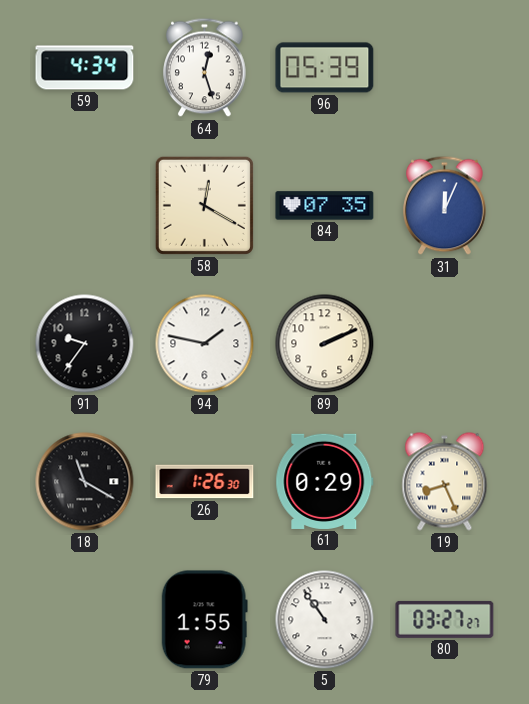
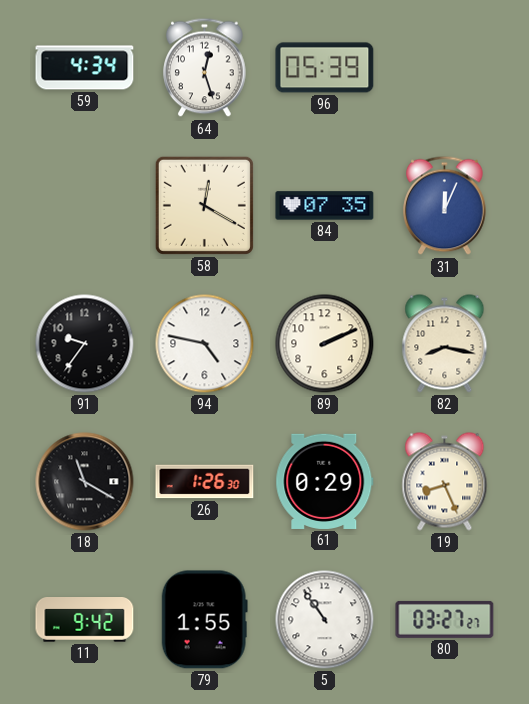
94: 1:47 -> 4:47 (205, 344)
82: none -> 8:17 (445, 344)
11: none -> 9:42 (85, 620)
